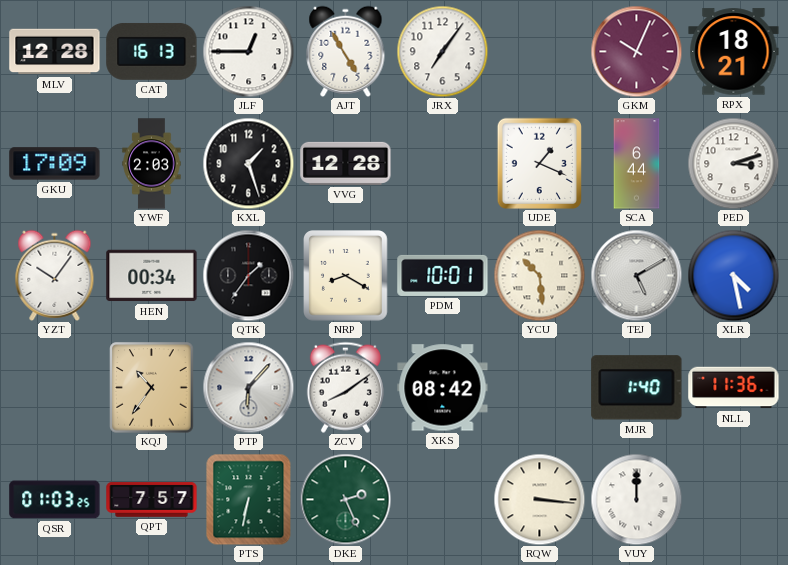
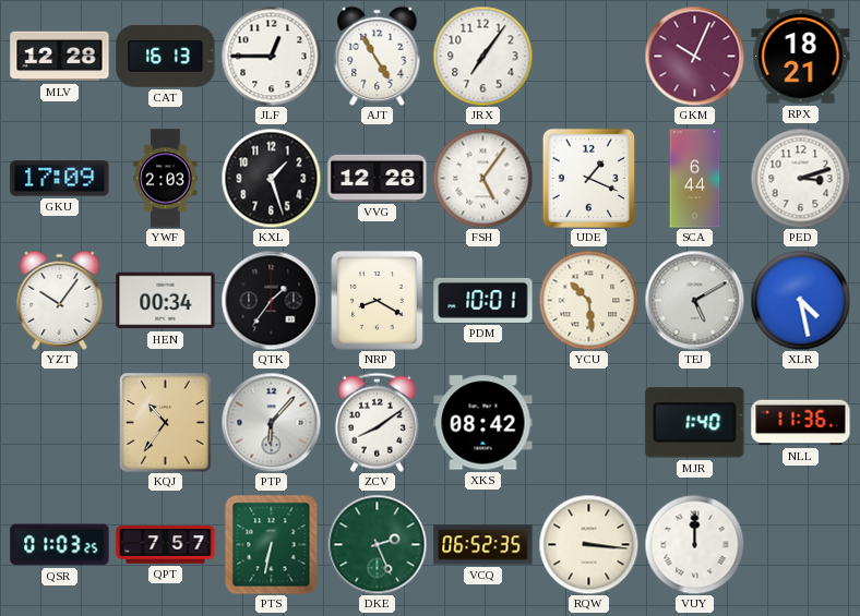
FSH: none -> 5:06 (482, 178)
VCQ: none -> 06:52 (483, 545)
